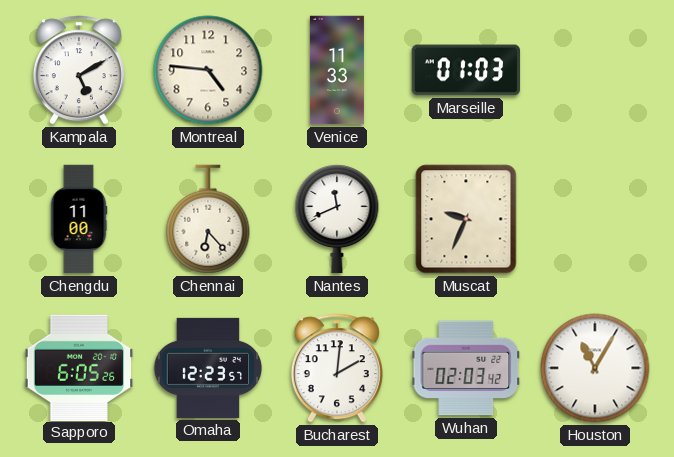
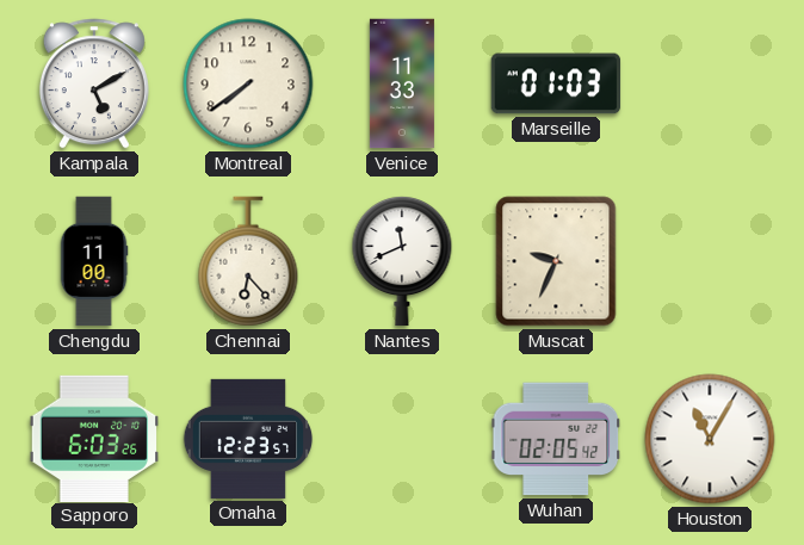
Montreal: 4:46 -> 7:39 (248, 83)
Sapporo: 6:05 -> 6:03 (94, 438)
Bucharest: 2:01 -> none (337, 368)
Wuhan: 02:03 -> 02:05 (556, 439)
